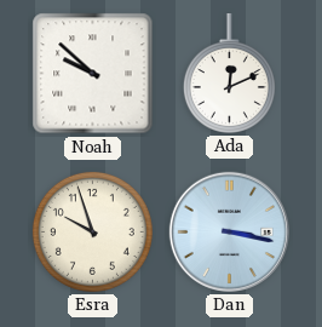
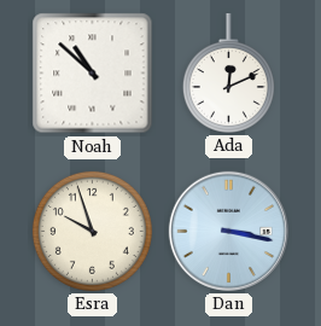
Noah: 9:52 -> 10:52 (93, 74)
